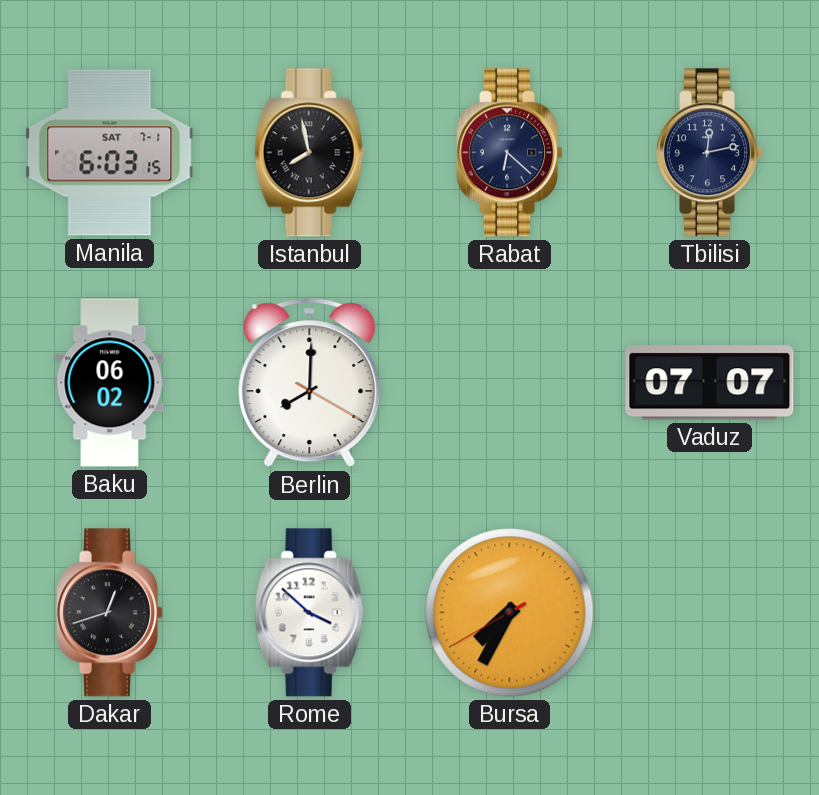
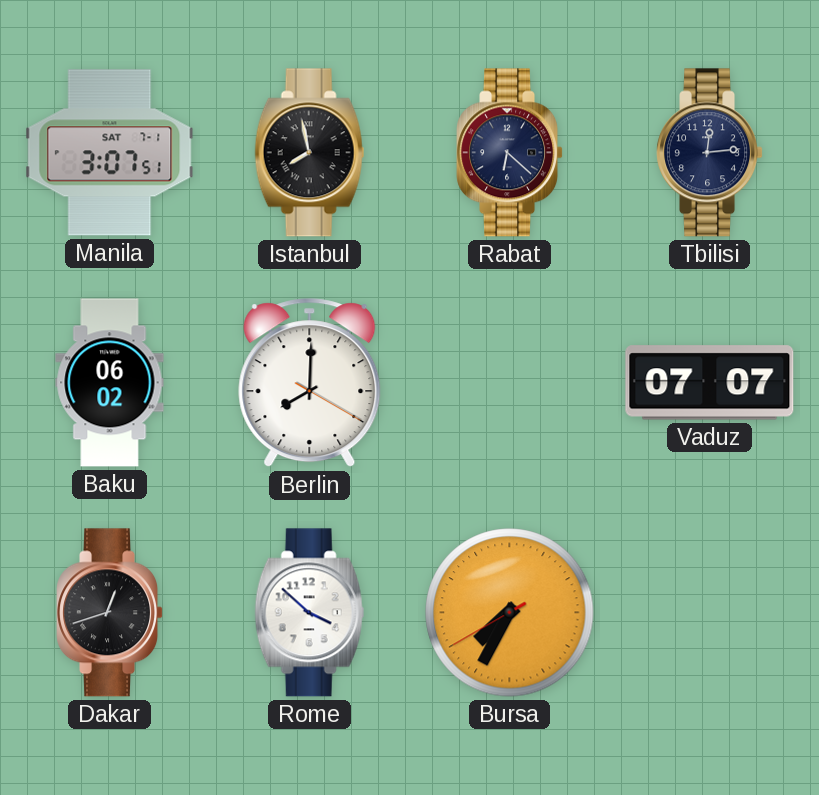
Manila: 6:03 -> 3:07 (110, 153)
Tbilisi: 12:13 -> 12:14 (710, 153)
